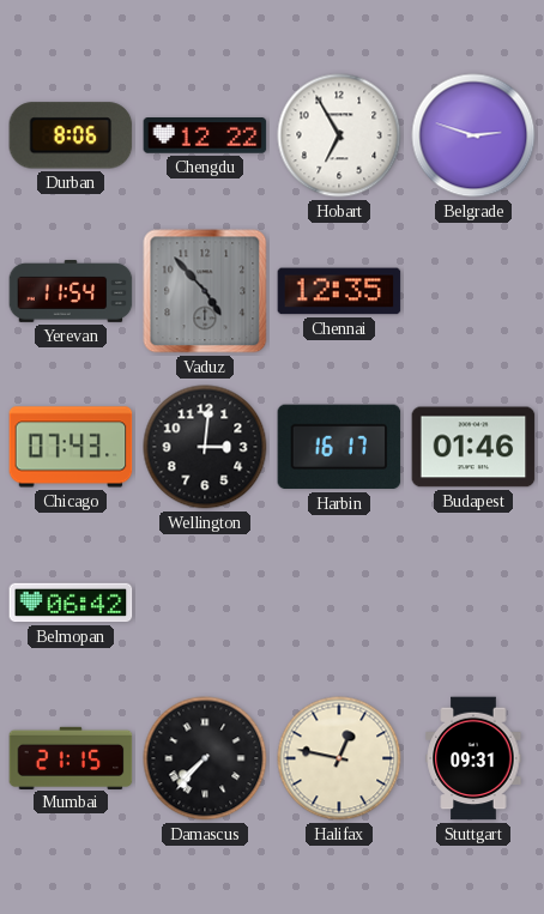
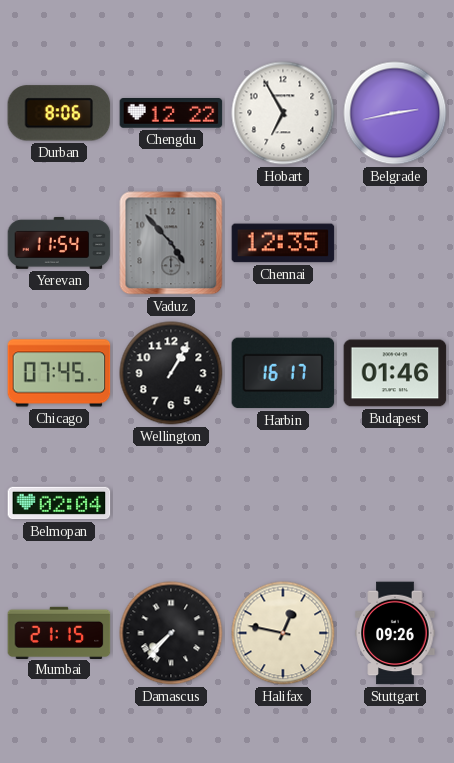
Belgrade: 2:48 -> 2:43 (395, 113)
Chicago: 07:43 -> 07:45 (59, 373)
Wellington: 3:01 -> 1:05 (171, 373)
Belmopan: 06:42 -> 02:04 (59, 503)
Stuttgart: 09:31 -> 09:26 (395, 633)
